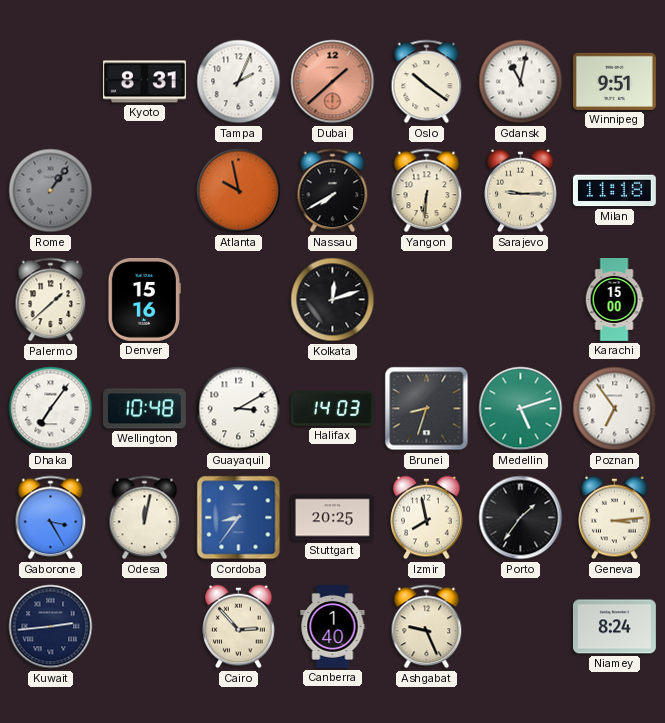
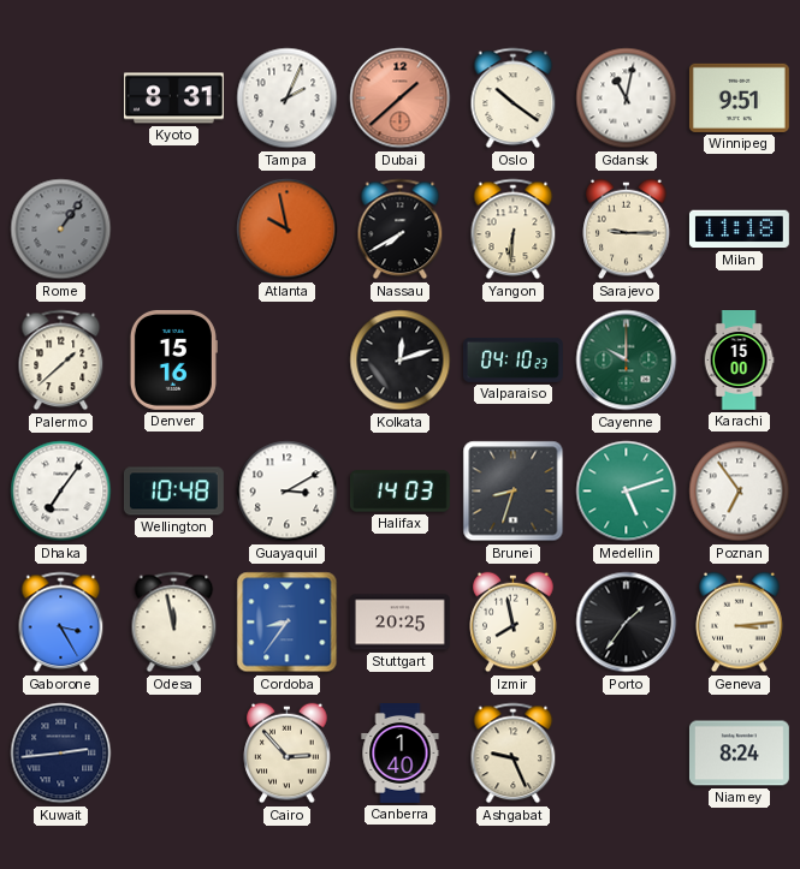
Valparaiso: none -> 04:10 (514, 359)
Cayenne: none -> 10:00 (627, 361)
Odesa: 12:02 -> 11:58 (174, 623)
